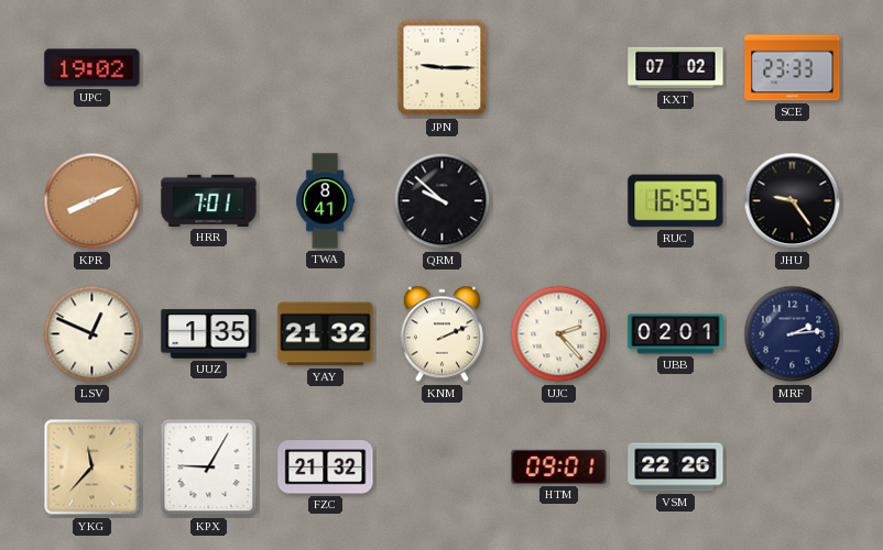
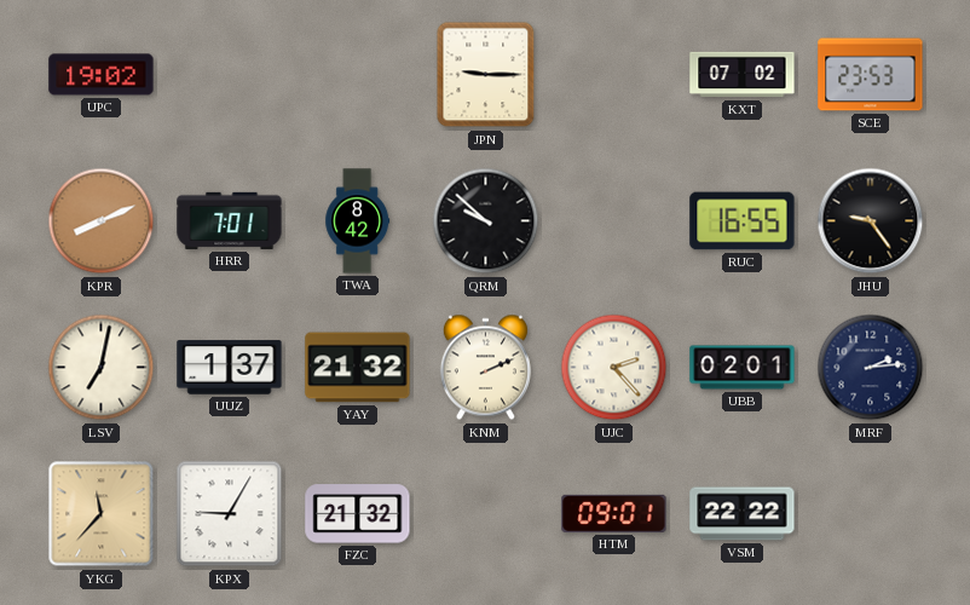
SCE: 23:33 -> 23:53 (871, 75)
TWA: 8:41 -> 8:42 (358, 221)
LSV: 12:49 -> 7:02 (102, 368)
UUZ: 1:35 -> 1:37 (230, 368)
VSM: 22:26 -> 22:22 (743, 514)
